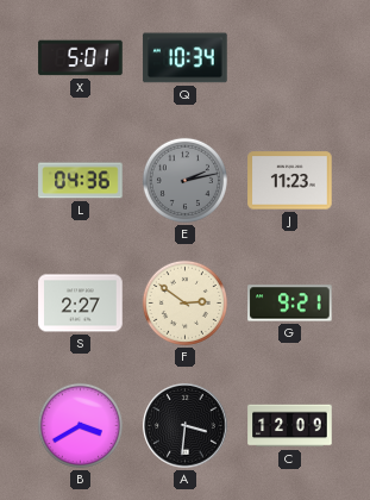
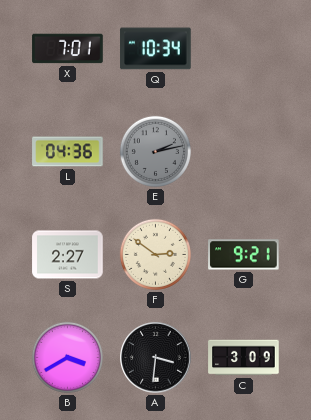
X: 5:01 -> 7:01 (68, 49)
J: 11:23 -> none (290, 181)
C: 12:09 -> 3:09 (244, 358)
